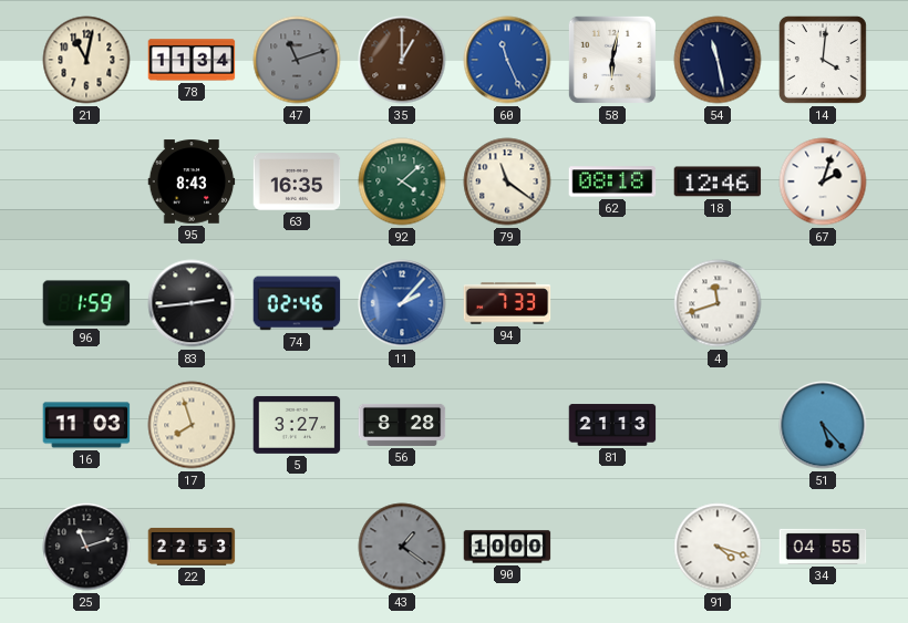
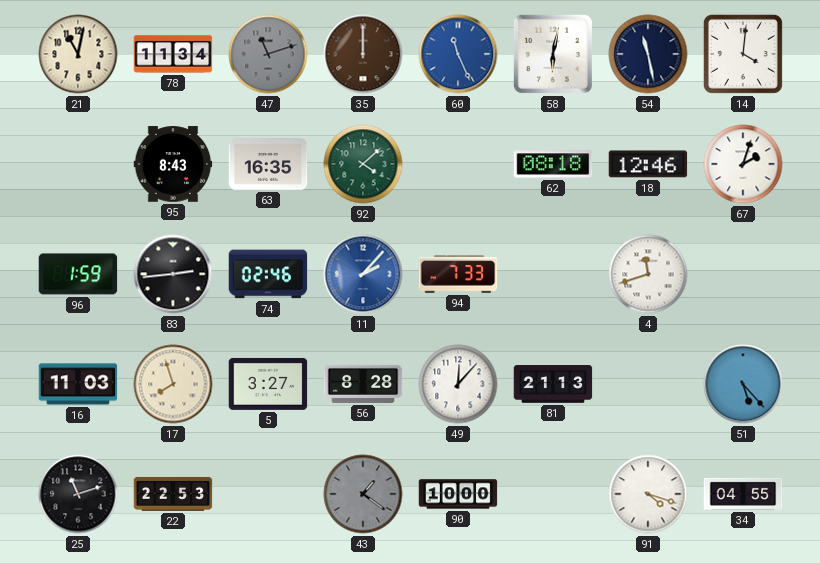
35: 1:00 -> 12:00 (363, 54)
79: 11:21 -> none (507, 181)
49: none -> 12:07 (458, 384)
